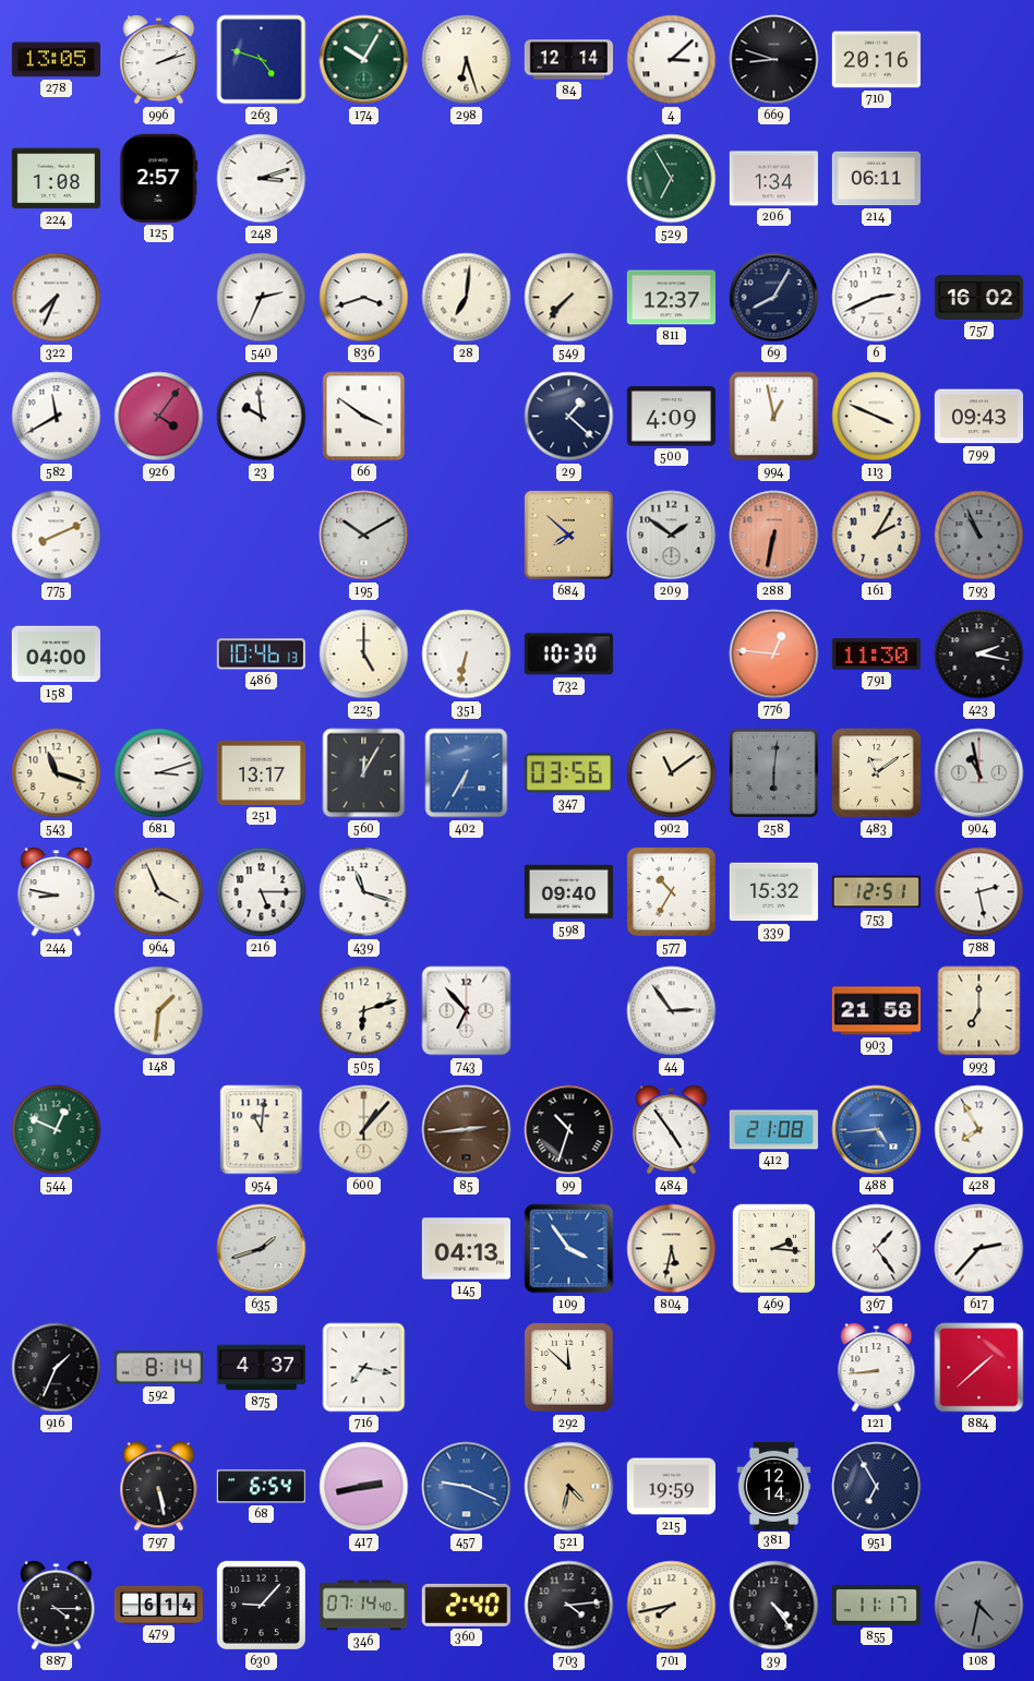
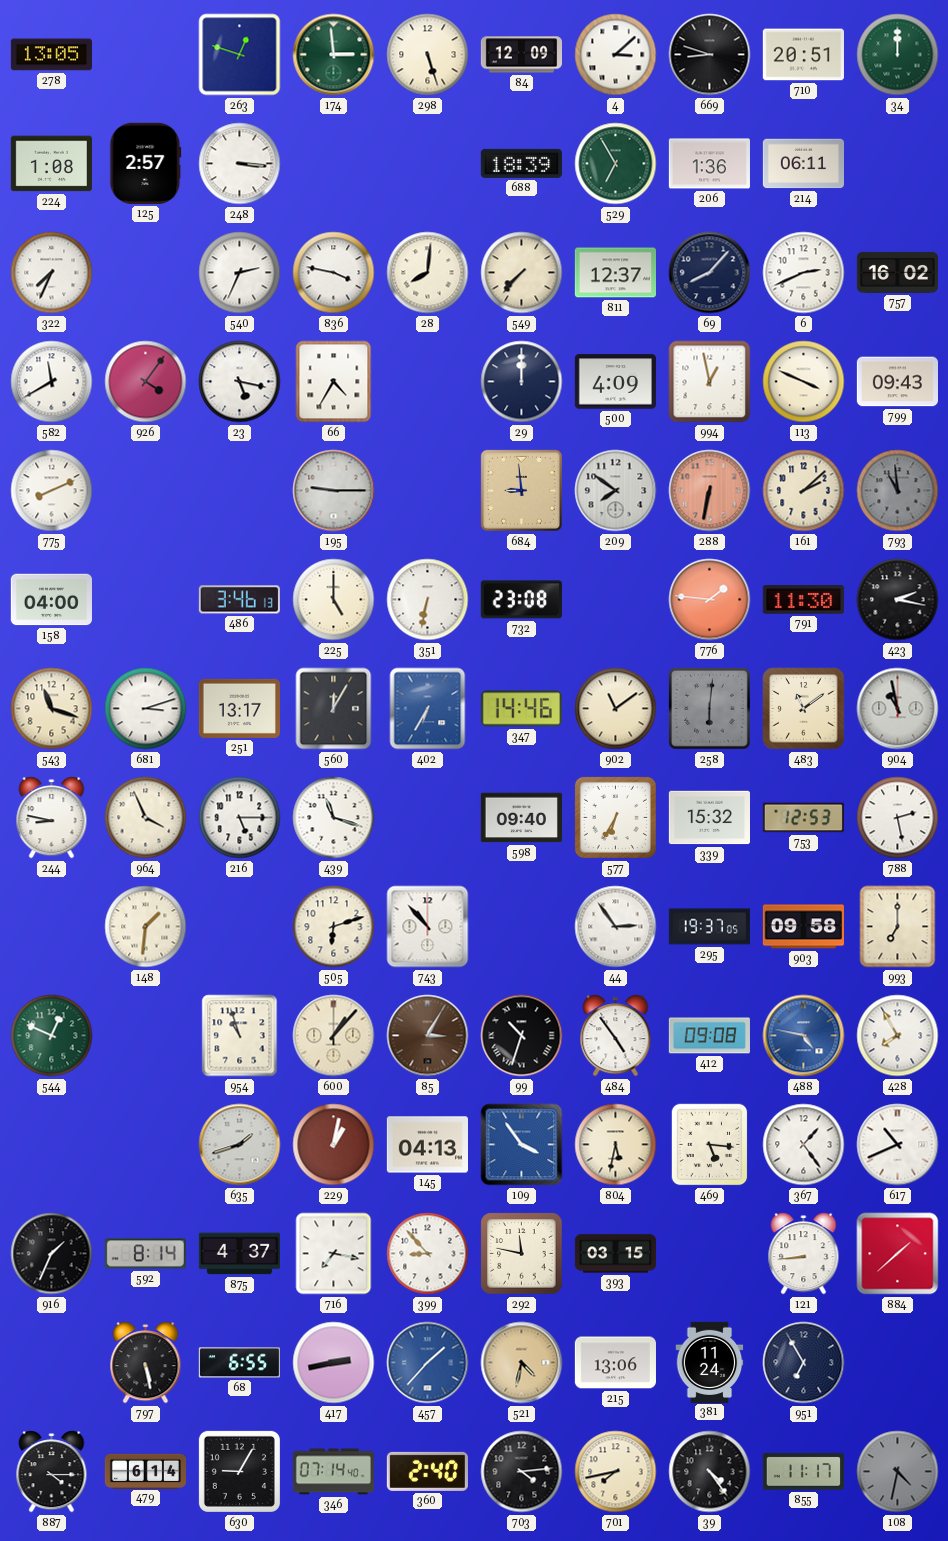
996: 2:12 -> none (159, 60)
263: 4:48 -> 12:48 (240, 55)
174: 10:05 -> 2:59 (334, 55)
298: 6:27 -> 5:27 (428, 55)
84: 12:14 -> 12:09 (521, 55)
710: 20:16 -> 20:51 (803, 55)
34: none -> 12:00 (898, 55)
248: 3:12 -> 3:16 (240, 164)
688: none -> 18:39 (521, 163)
206: 1:34 -> 1:36 (709, 164)
836: 3:42 -> 3:47 (334, 273)
28: 7:01 -> 8:01 (428, 273)
69: 8:05 -> 8:07 (710, 273)
23: 9:59 -> 5:17 (240, 382)
66: 3:51 -> 4:35 (334, 382)
29: 1:22 -> 12:00 (522, 382)
195: 10:10 -> 9:15 (334, 491)
684: 7:52 -> 8:59 (521, 490)
209: 1:51 -> 7:51 (616, 491)
161: 2:05 -> 2:08 (804, 491)
793: 10:56 -> 10:59 (898, 491)
486: 10:46 -> 3:46 (239, 600)
732: 10:30 -> 23:08 (521, 600)
776: 12:46 -> 1:46 (710, 600)
347: 03:56 -> 14:46 (521, 709)
577: 10:35 -> 6:35 (615, 817)
753: 12:51 -> 12:53 (803, 818)
743: 6:53 -> 10:53 (428, 927)
295: none -> 19:37 (709, 927)
903: 21:58 -> 09:58 (803, 927)
954: 11:01 -> 10:57 (240, 1036)
85: 2:44 -> 3:05 (428, 1036)
412: 21:08 -> 09:08 (709, 1036)
488: 4:44 -> 4:47 (804, 1036)
229: none -> 1:02 (334, 1145)
469: 2:16 -> 5:16 (710, 1145)
617: 2:37 -> 10:41 (898, 1145)
399: none -> 8:53 (428, 1254)
292: 11:52 -> 11:47 (522, 1254)
393: none -> 03:15 (615, 1254)
68: 6:54 -> 6:55 (239, 1363)
457: 9:19 -> 1:37 (428, 1363)
215: 19:59 -> 13:06 (615, 1363)
381: 12:14 -> 11:24 (710, 1362)
630: 9:07 -> 9:05 (239, 1471)
